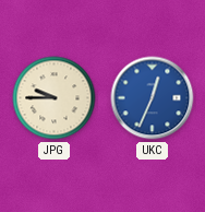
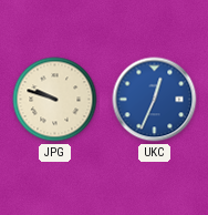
JPG: 9:45 -> 9:48 (55, 100)
